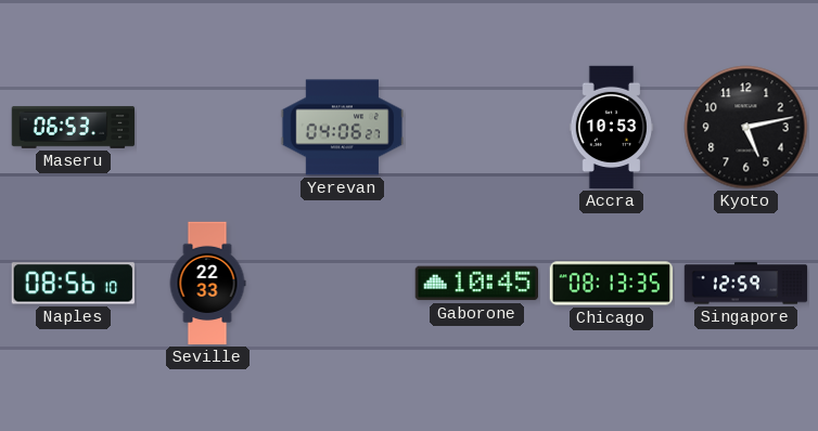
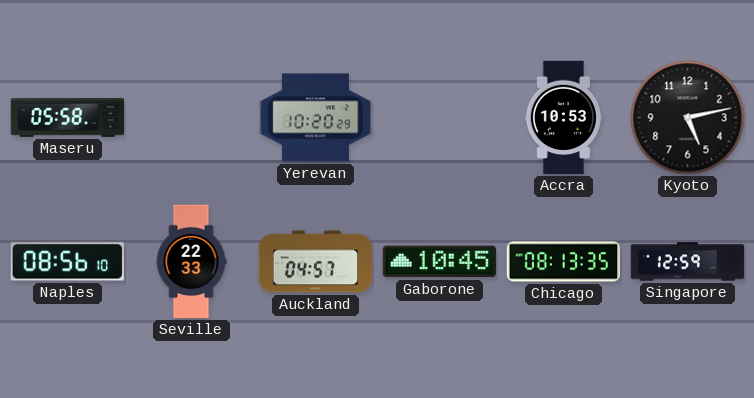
Maseru: 06:53 -> 05:58 (68, 117)
Yerevan: 04:06 -> 10:20 (316, 118)
Auckland: none -> 04:57 (316, 262)
